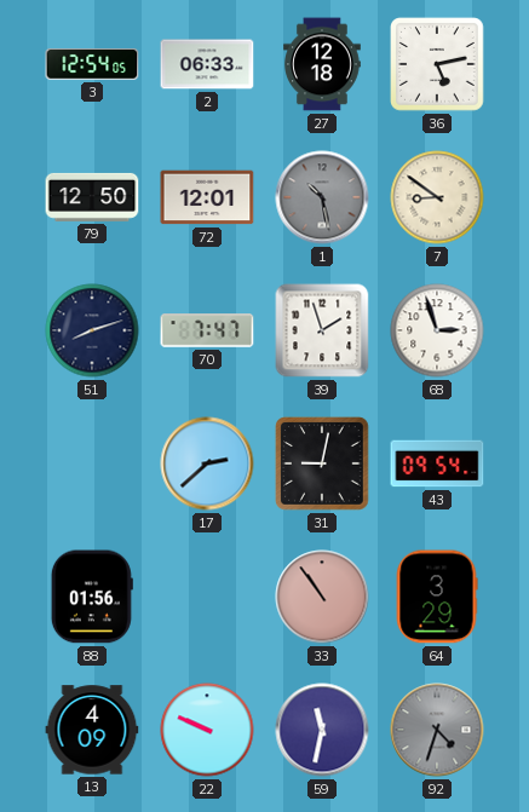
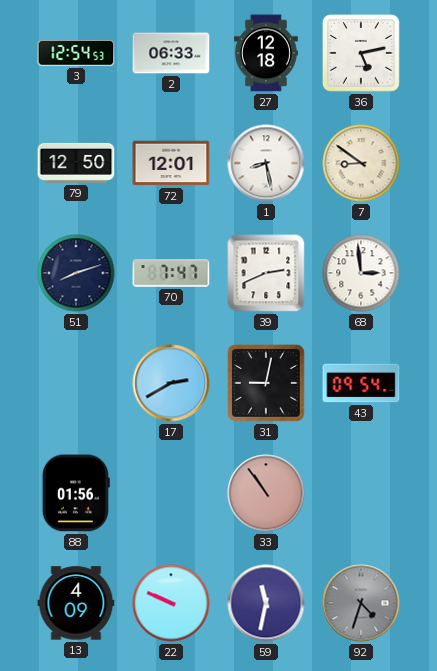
3: 12:54:05 -> 12:54:53 (76, 54)
1: 10:28 -> 8:28 (266, 163)
1 dial: grey -> white (266, 163)
39: 1:57 -> 2:41 (266, 273)
68: 2:57 -> 2:59 (361, 273)
17: 2:38 -> 2:40 (171, 383)
64: 3:29 -> none (437, 597)
